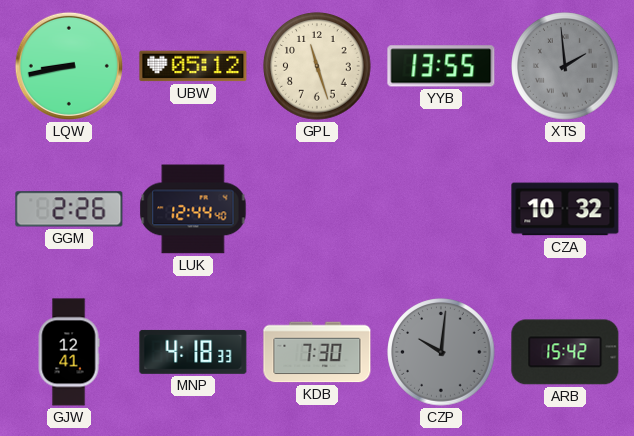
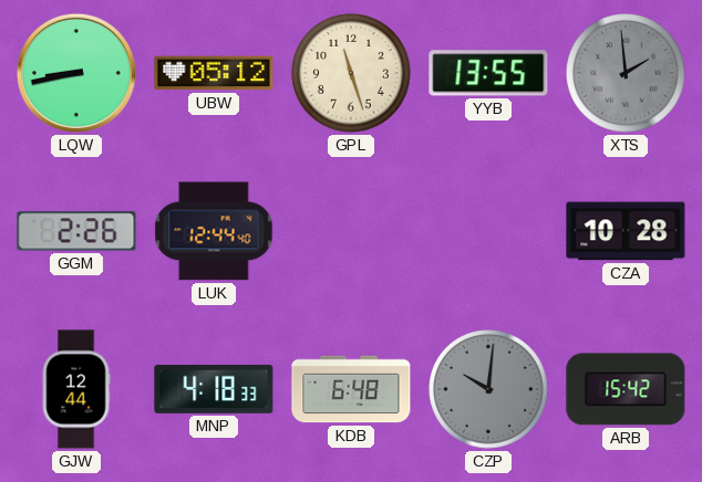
CZA: 10:32 -> 10:28 (626, 231)
GJW: 12:41 -> 12:44 (76, 389)
KDB: 7:30 -> 6:48 (351, 389)
